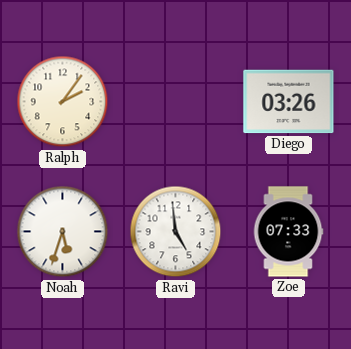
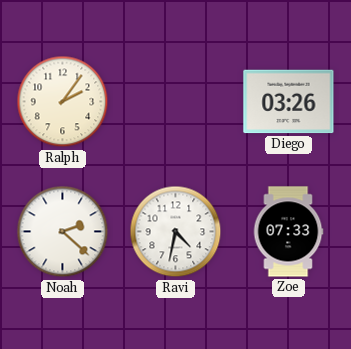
Noah: 5:33 -> 2:22 (63, 232)
Ravi: 4:59 -> 4:32 (176, 232)
